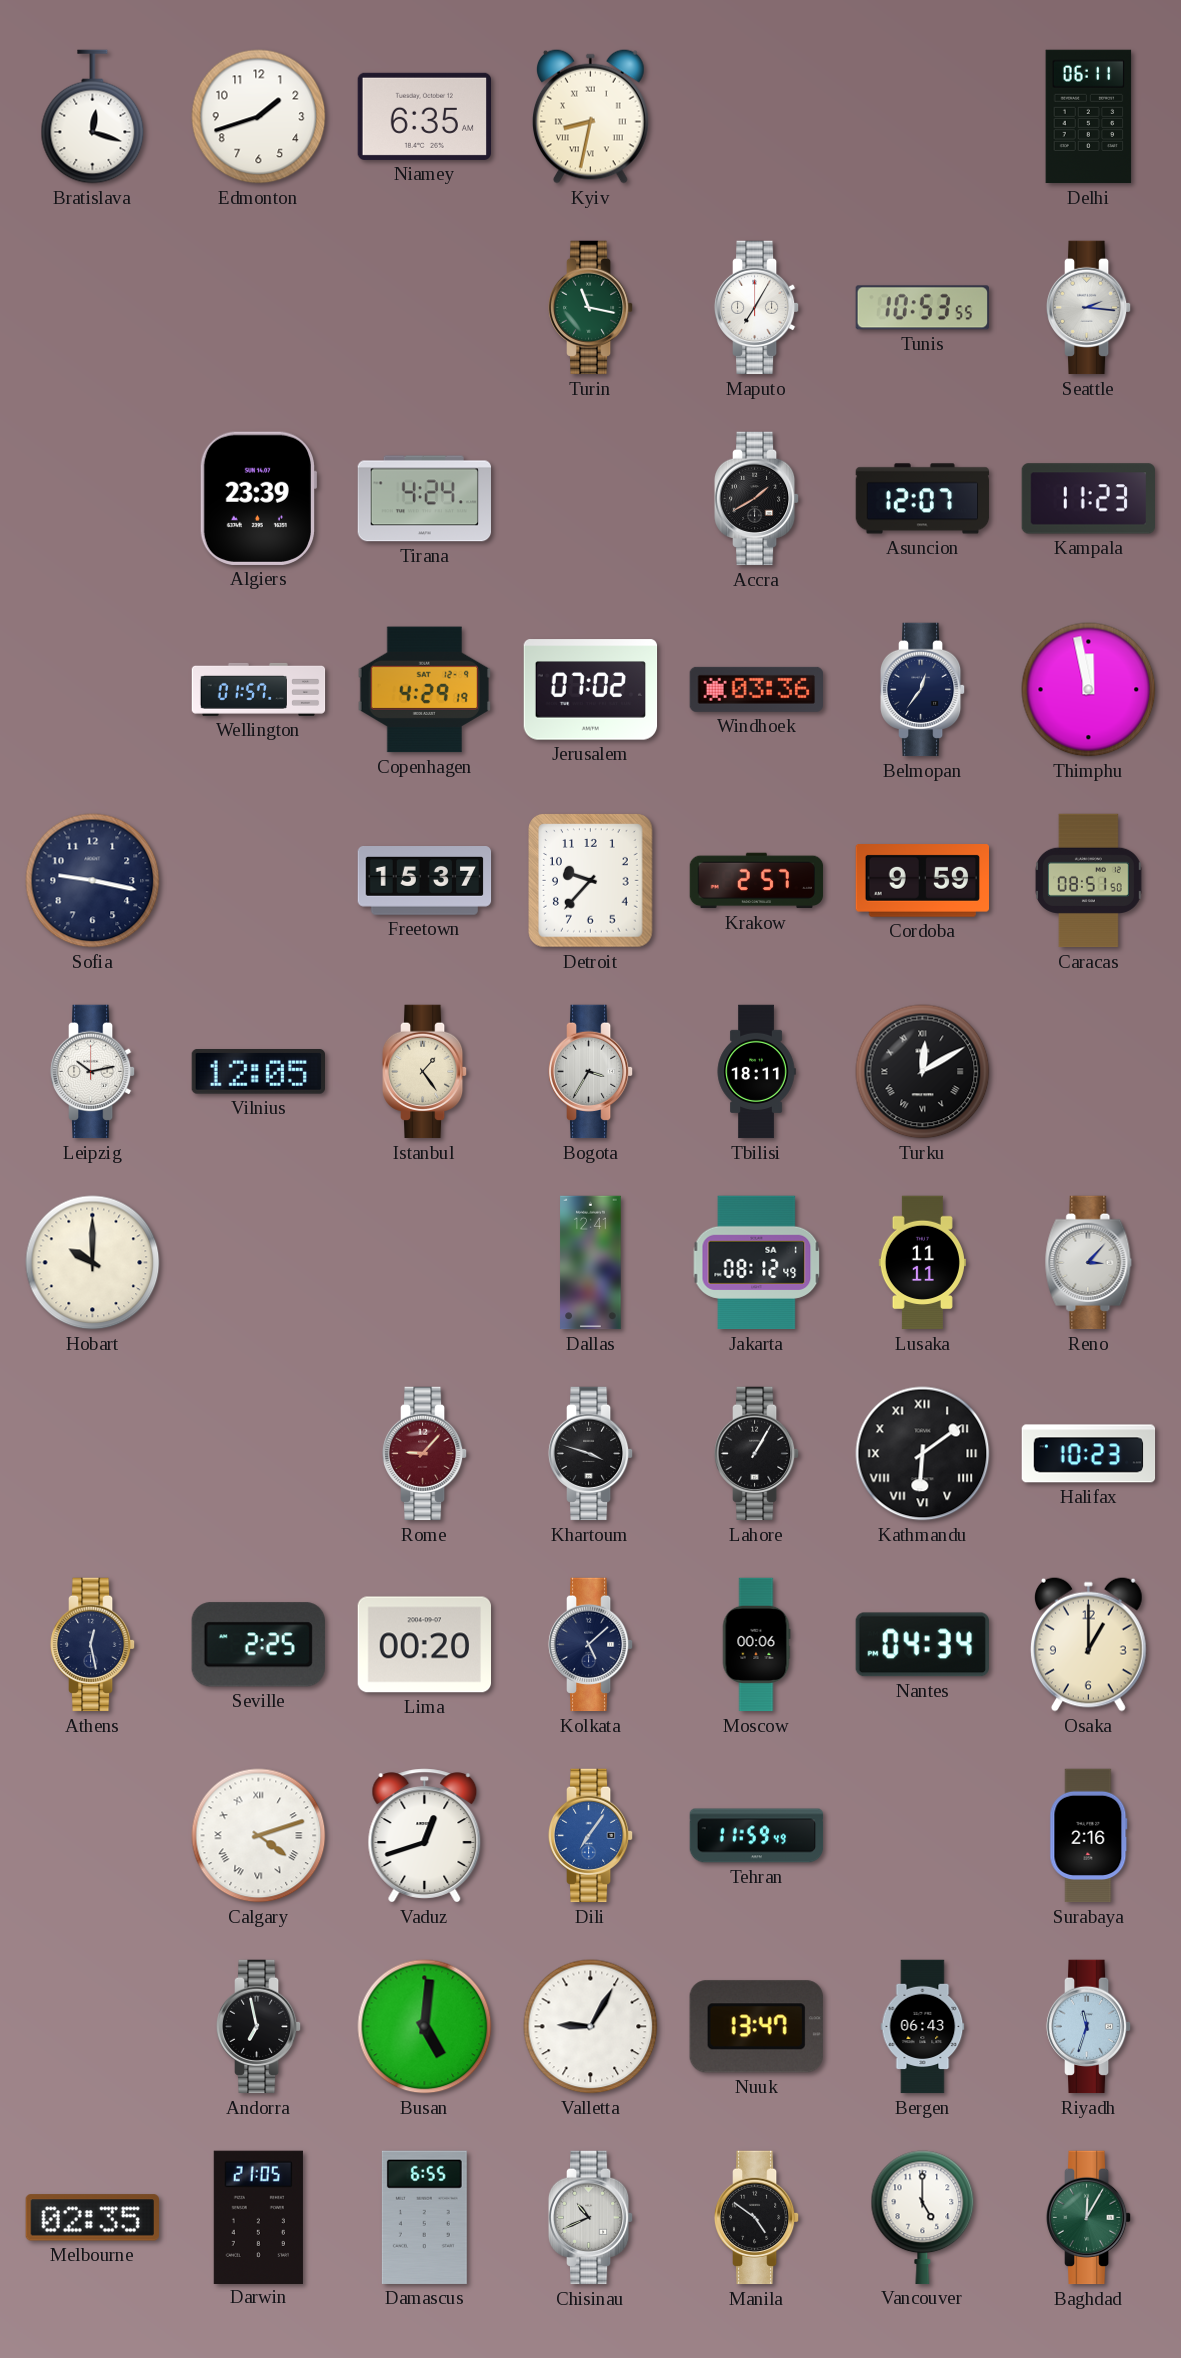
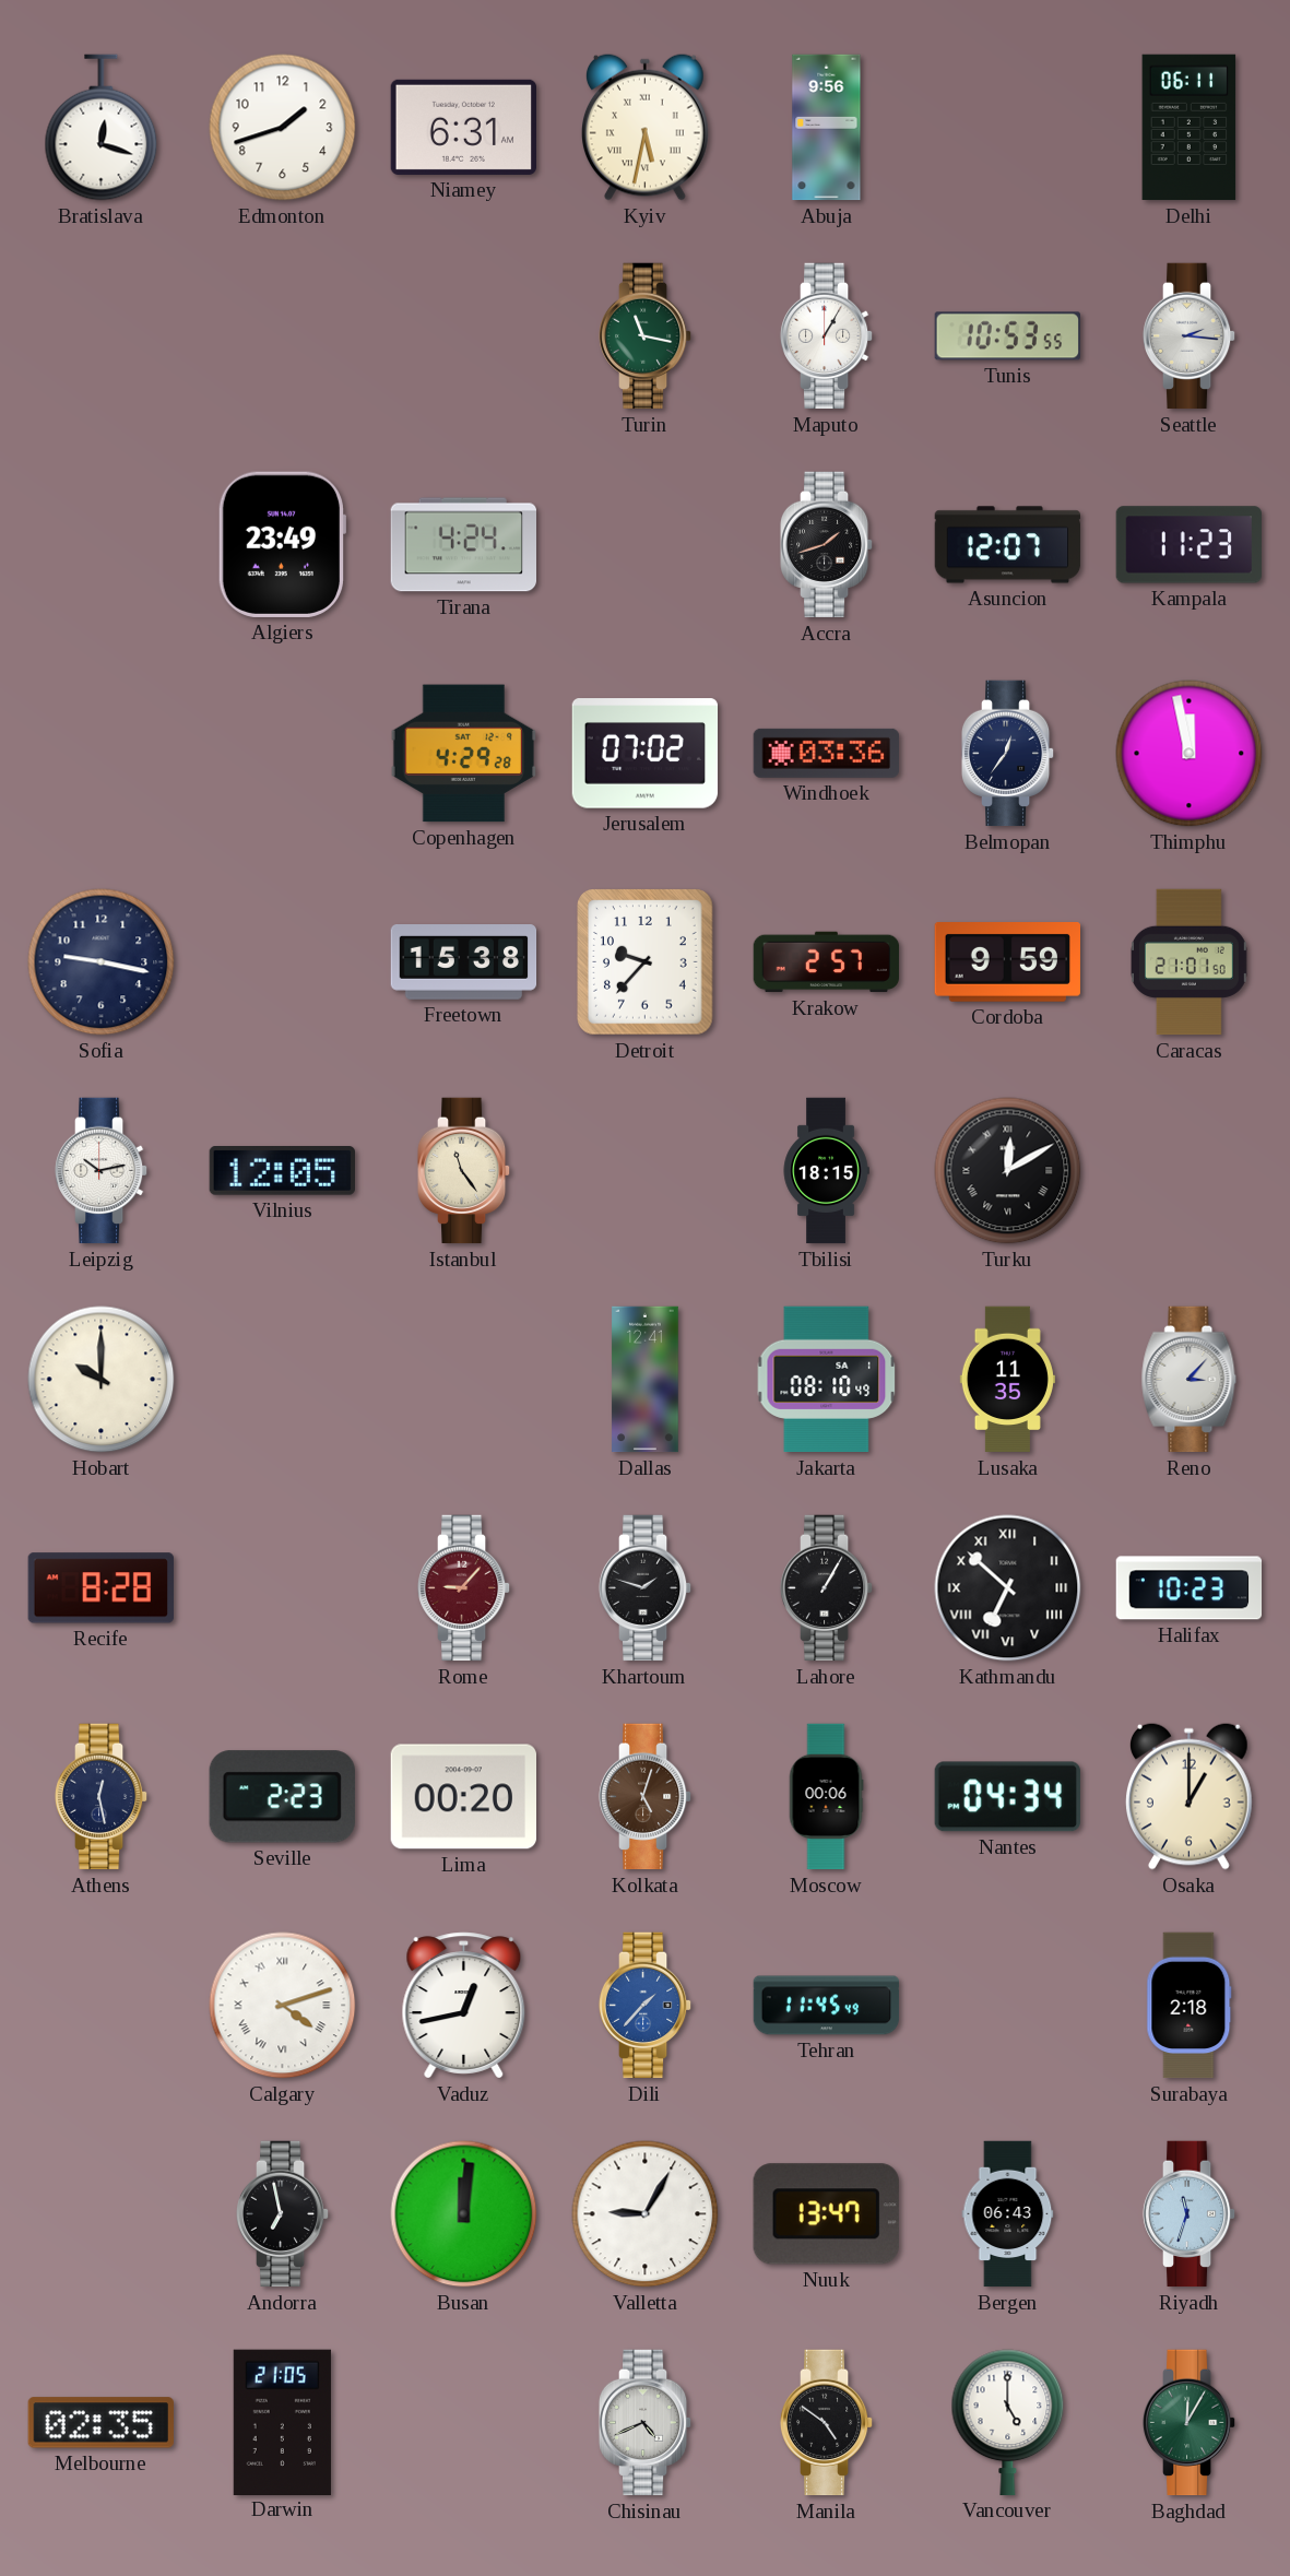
Niamey: 6:35 -> 6:31 (463, 127)
Kyiv: 8:32 -> 5:32 (644, 127)
Abuja: none -> 9:56 (827, 128)
Maputo: 7:05 -> 1:05 (827, 336)
Algiers: 23:39 -> 23:49 (282, 544)
Accra: 1:40 -> 1:42 (827, 545)
Wellington: 01:57 -> none (259, 689)
Copenhagen: 4:29:19 -> 4:29:28 (463, 754)
Freetown: 15:37 -> 15:38 (464, 962)
Caracas: 08:51 -> 21:01 (1188, 962)
Istanbul: 1:24 -> 11:24 (464, 1171)
Bogota: 3:35 -> none (591, 1072)
Tbilisi: 18:11 -> 18:15 (826, 1171)
Jakarta: 08:12 -> 08:10 (827, 1380)
Lusaka: 11:11 -> 11:35 (1007, 1380)
Recife: none -> 8:28 (100, 1588)
Khartoum: 3:48 -> 1:48 (646, 1588)
Kathmandu: 6:09 -> 6:52 (1008, 1588)
Seville: 2:25 -> 2:23 (282, 1797)
Kolkata: 5:08 -> 5:03 (646, 1797)
Kolkata dial: navy -> brown (646, 1797)
Vaduz: 12:42 -> 12:43 (464, 2006)
Dili: 7:06 -> 1:37 (646, 2006)
Tehran: 11:59 -> 11:45 (827, 2006)
Surabaya: 2:16 -> 2:18 (1190, 2006)
Busan: 5:01 -> 12:01 (464, 2214)
Damascus: 6:55 -> none (424, 2217)
Chisinau: 10:41 -> 4:41 (646, 2423)
